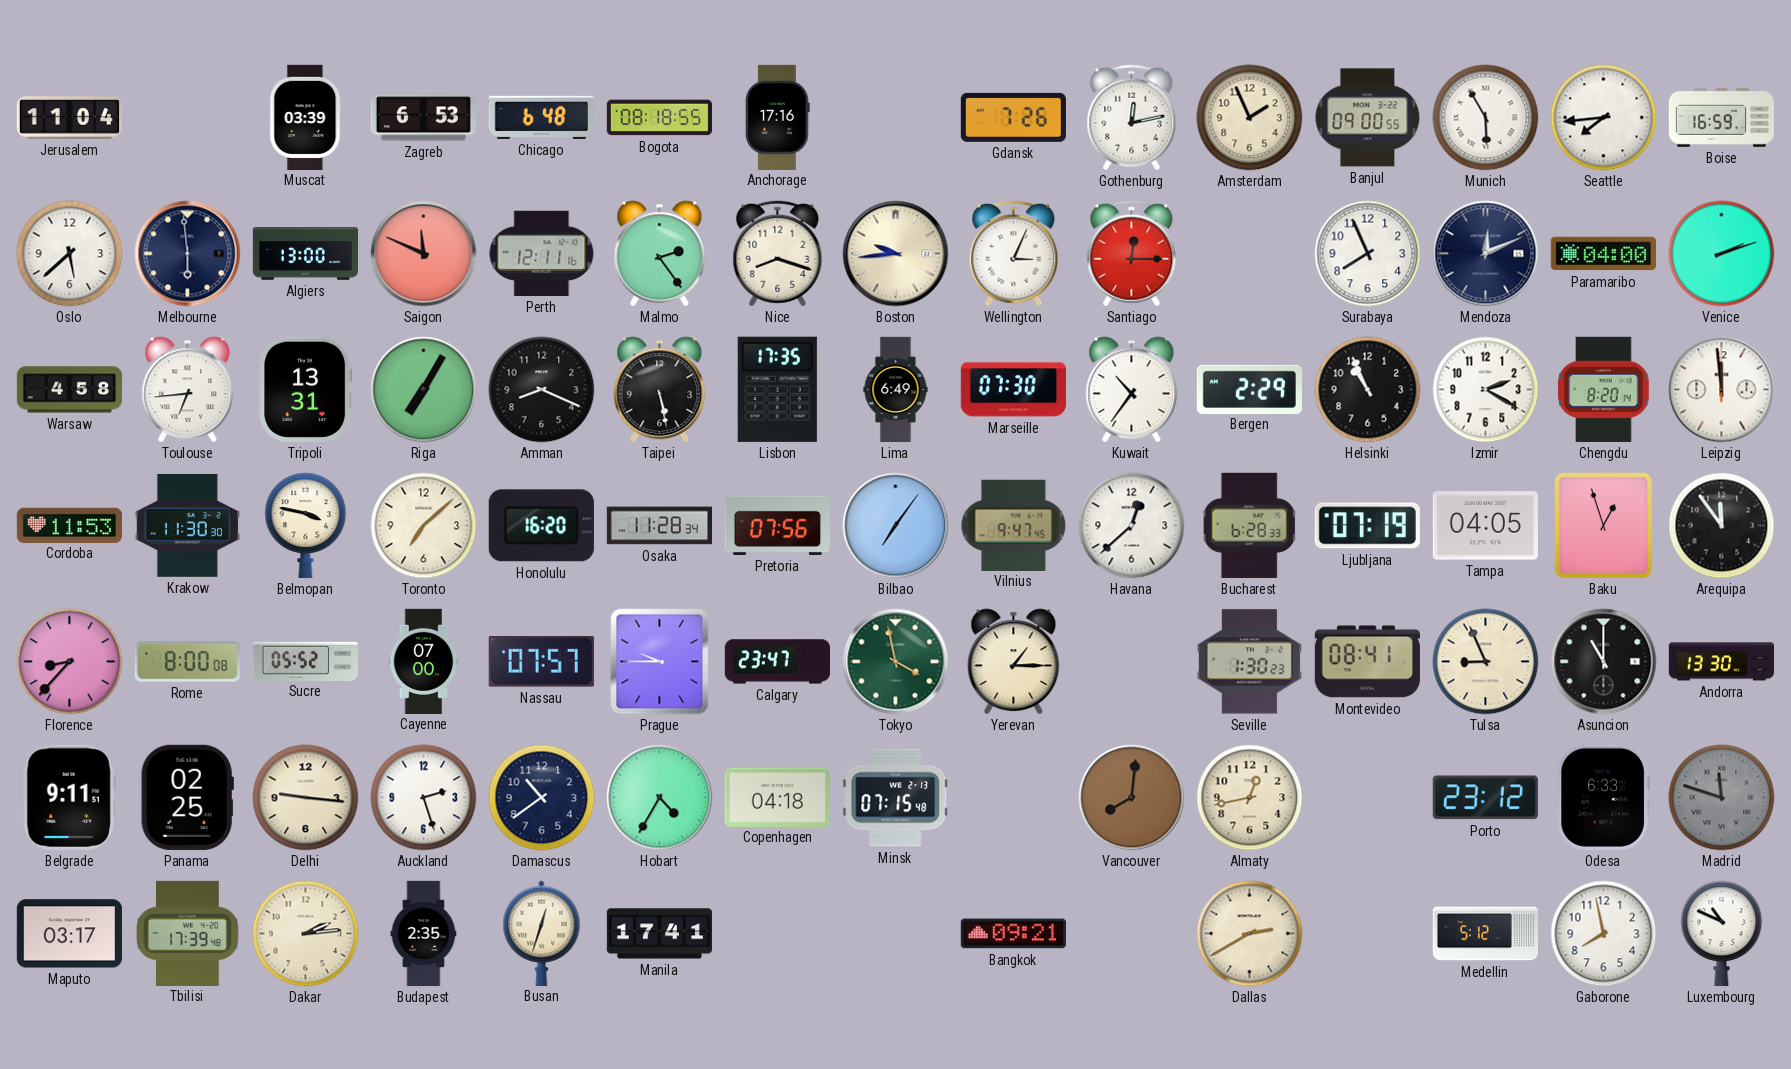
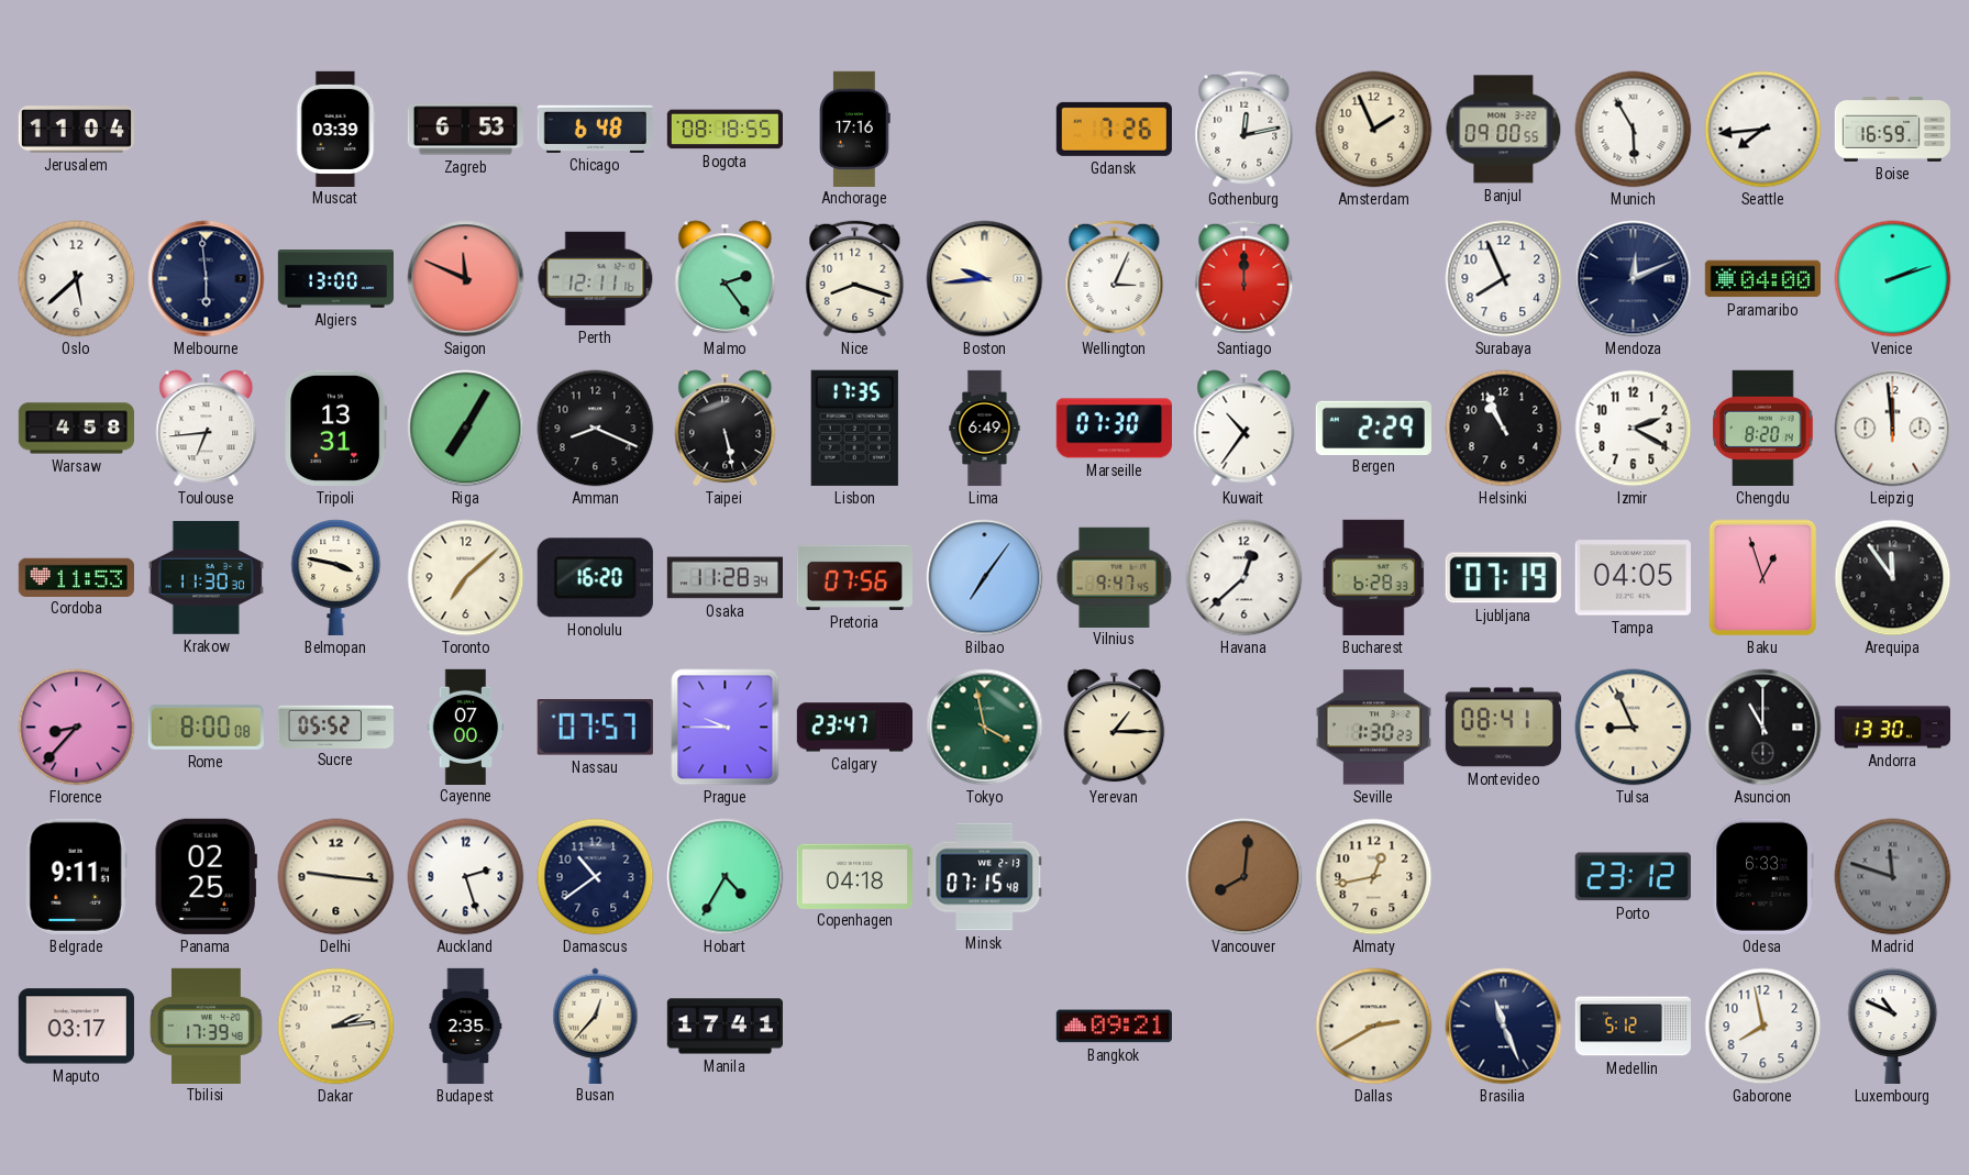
Santiago: 12:15 -> 12:00 (1245, 279)
Busan: 12:33 -> 12:37 (596, 1026)
Brasilia: none -> 11:26 (1504, 1027)
